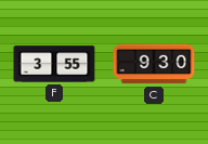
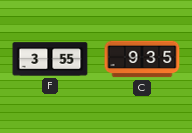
C: 9:30 -> 9:35 (142, 59)
